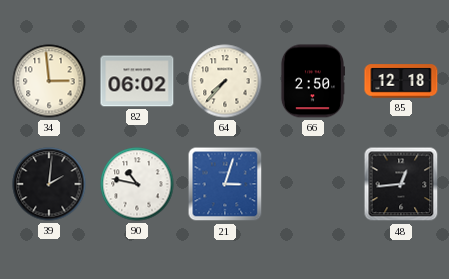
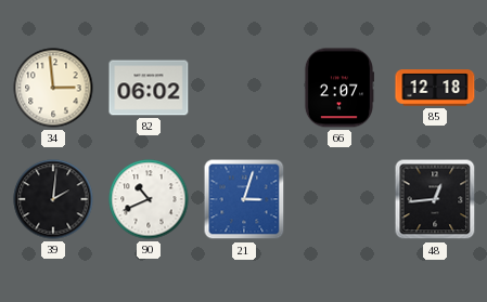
64: 7:37 -> none (225, 81)
66: 2:50 -> 2:07 (338, 88)
90: 10:47 -> 10:41 (149, 199)
